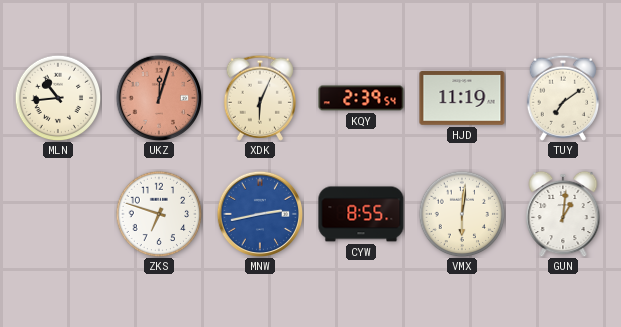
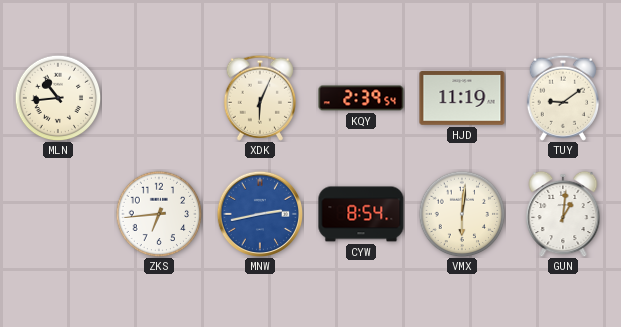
UKZ: 12:03 -> none (158, 97)
TUY: 7:09 -> 9:09 (563, 98)
ZKS: 6:48 -> 6:44 (159, 214)
CYW: 8:55 -> 8:54 (361, 214)
